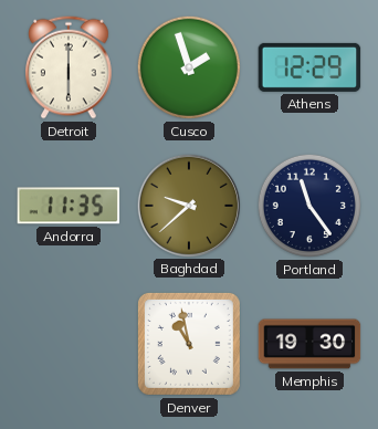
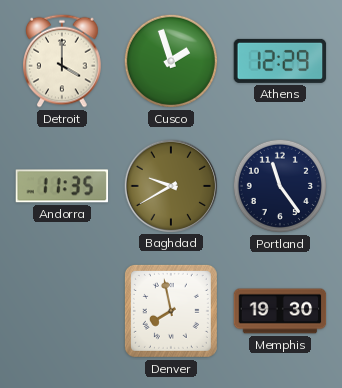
Detroit: 6:00 -> 4:00 (63, 61)
Baghdad: 9:38 -> 9:40 (170, 185)
Denver: 10:58 -> 7:58 (171, 311)
